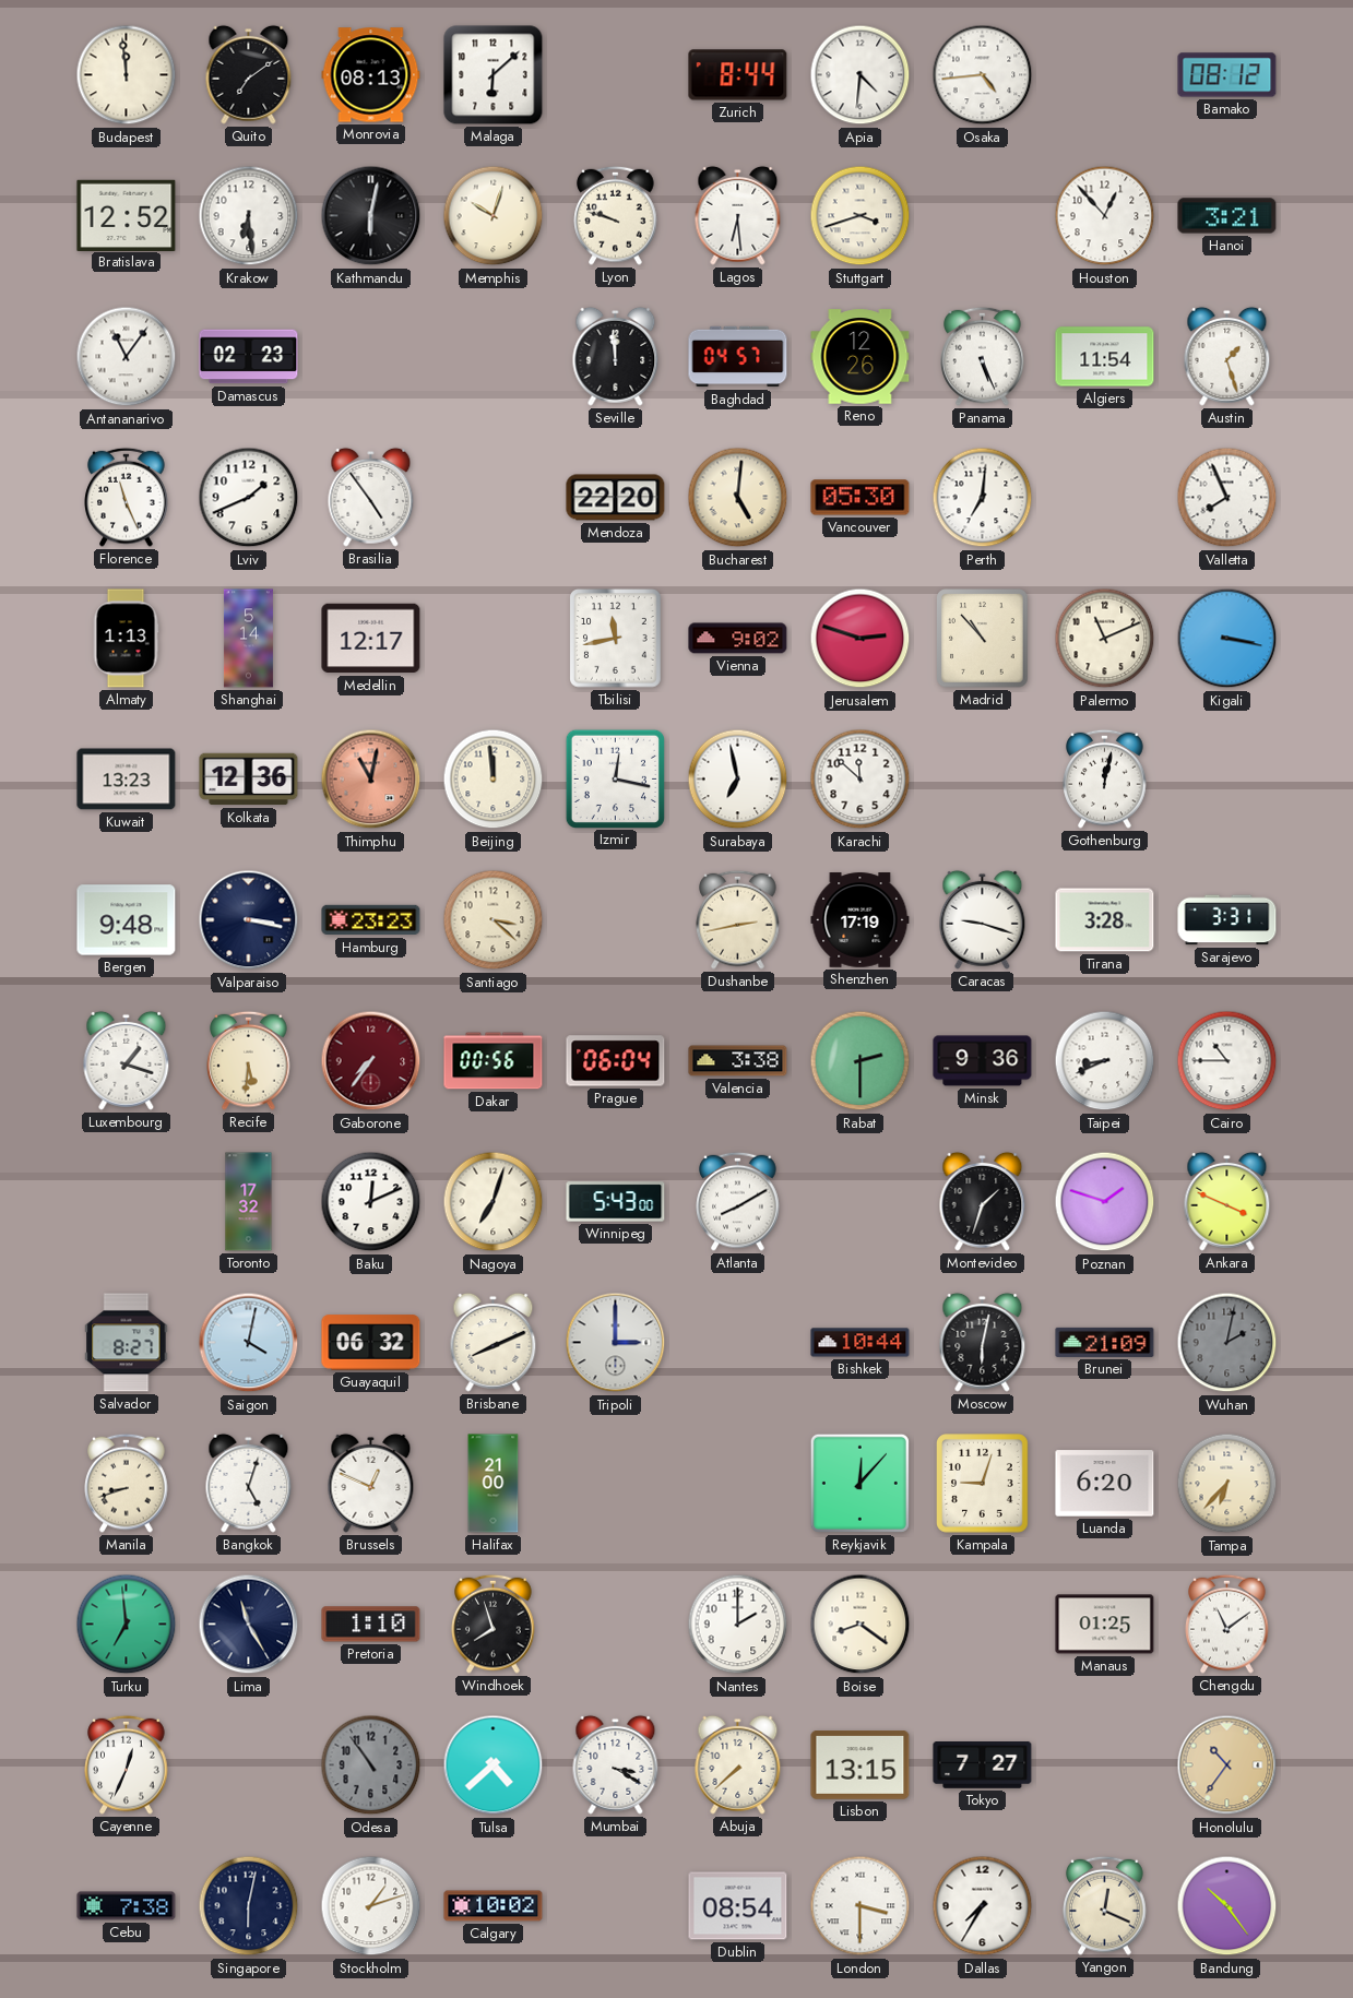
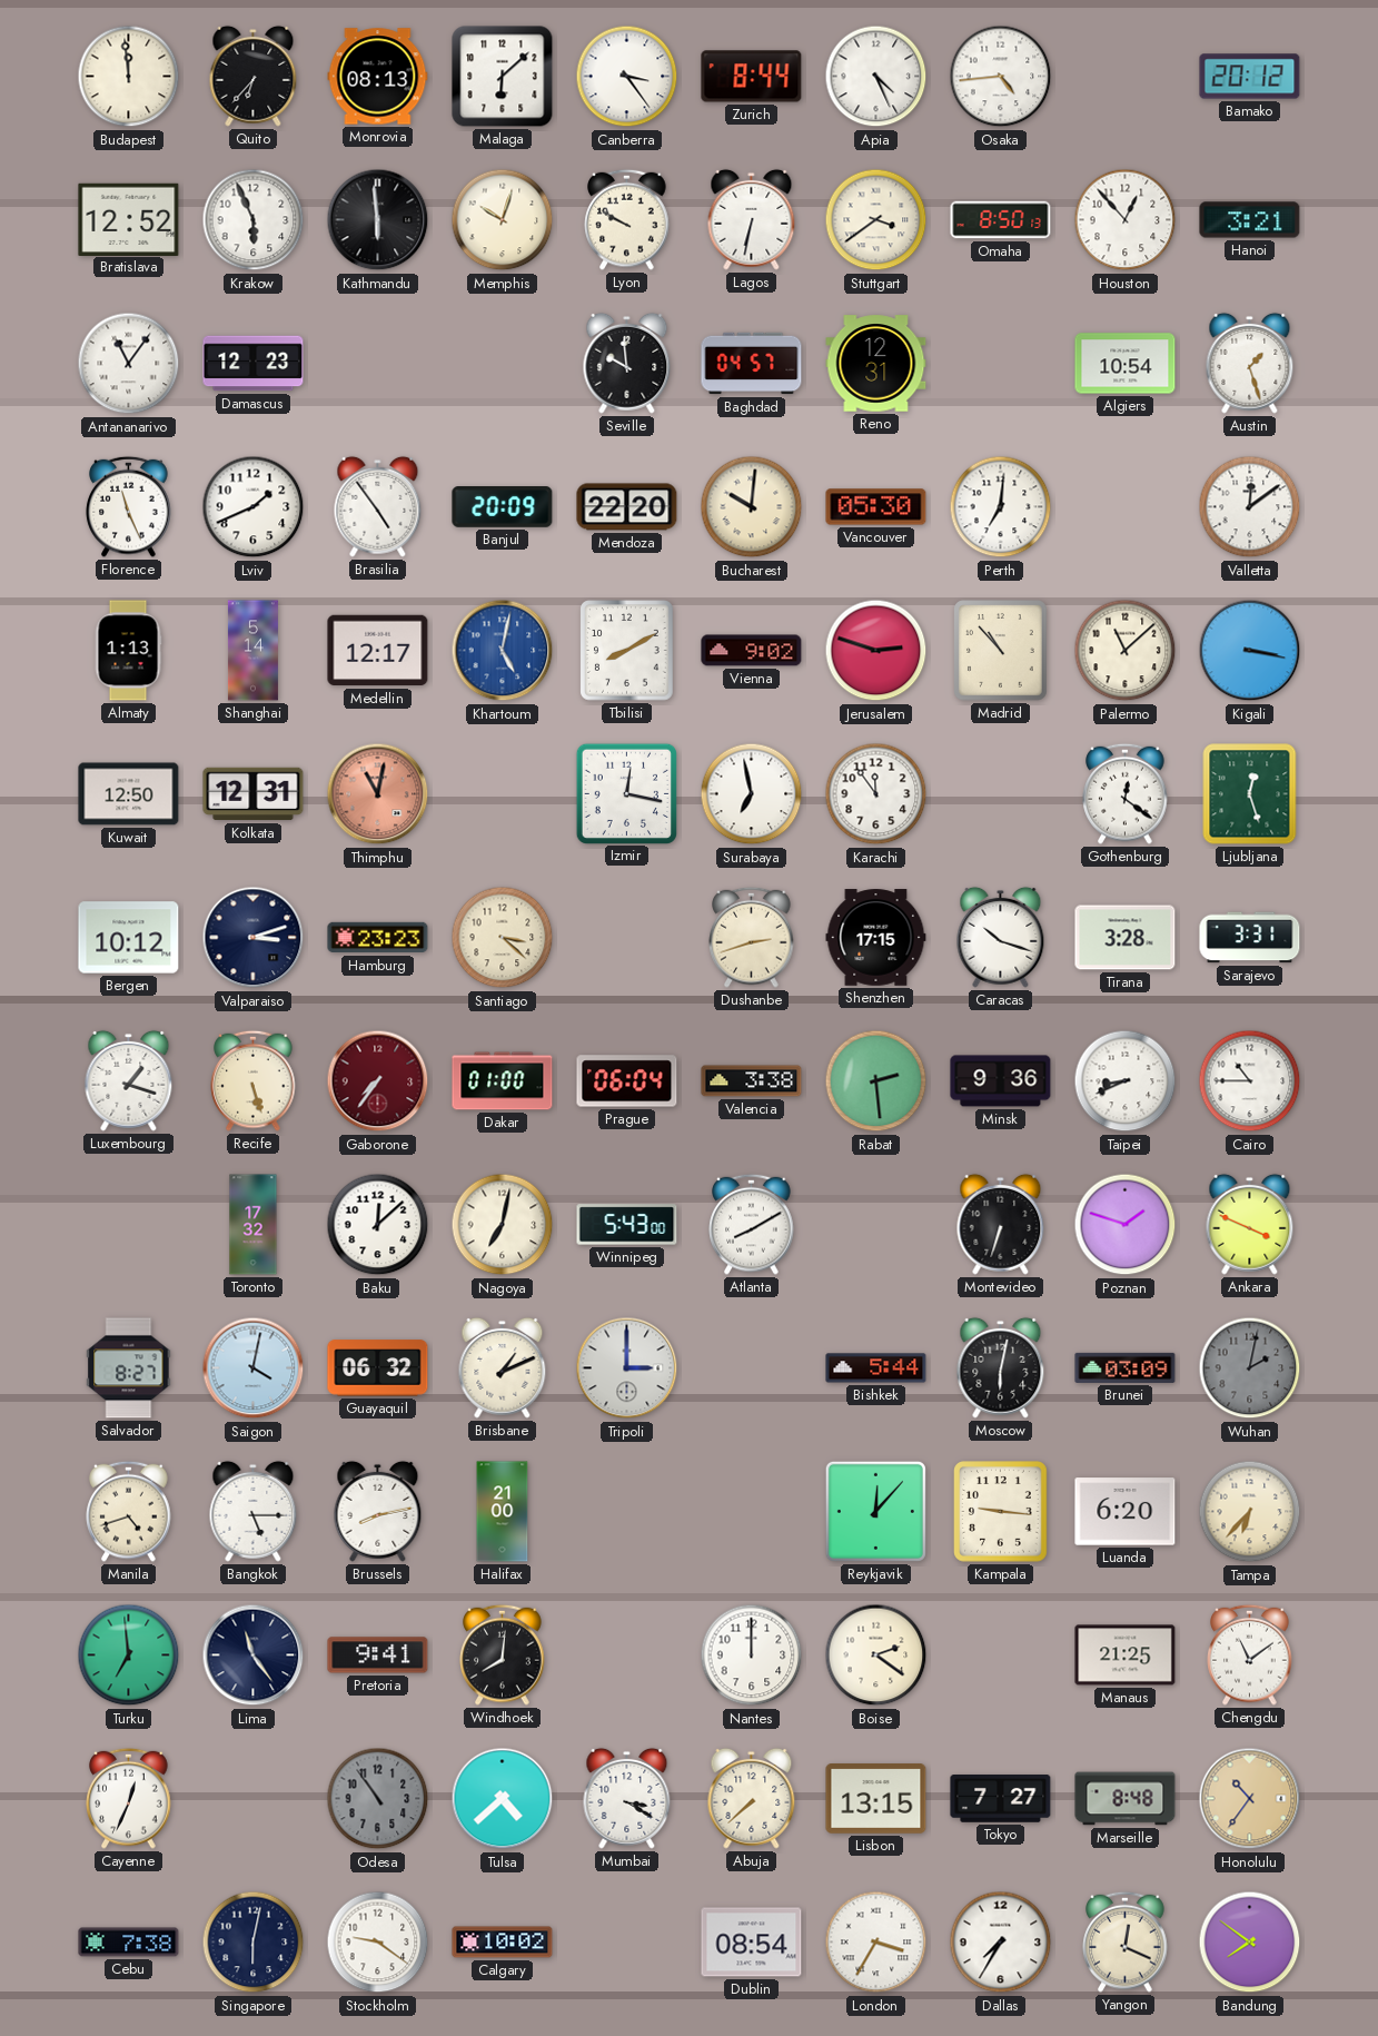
Quito: 7:09 -> 6:37 (254, 76)
Canberra: none -> 3:24 (627, 77)
Apia: 4:31 -> 4:26 (876, 77)
Bamako: 08:12 -> 20:12 (1250, 77)
Krakow: 6:29 -> 5:56 (254, 220)
Kathmandu: 6:02 -> 5:59 (378, 220)
Lyon: 9:48 -> 9:50 (627, 219)
Lagos: 6:29 -> 6:32 (752, 219)
Stuttgart: 3:42 -> 3:39 (876, 220)
Omaha: none -> 8:50 (1001, 220)
Damascus: 02:23 -> 12:23 (254, 364)
Seville: 11:59 -> 9:59 (627, 363)
Reno: 12:26 -> 12:31 (876, 364)
Panama: 5:26 -> none (983, 356)
Algiers: 11:54 -> 10:54 (1126, 364)
Banjul: none -> 20:09 (503, 507)
Bucharest: 5:01 -> 10:01 (752, 507)
Valletta: 7:56 -> 12:09 (1250, 507)
Khartoum: none -> 5:02 (503, 651)
Tbilisi: 11:43 -> 8:10 (627, 651)
Palermo: 11:11 -> 11:08 (1126, 651)
Kuwait: 13:23 -> 12:50 (129, 794)
Kolkata: 12:36 -> 12:31 (254, 794)
Beijing: 11:59 -> none (494, 780)
Karachi: 11:52 -> 11:54 (876, 794)
Gothenburg: 12:02 -> 12:21 (1126, 793)
Ljubljana: none -> 12:27 (1250, 794)
Bergen: 9:48 -> 10:12 (129, 938)
Valparaiso: 3:17 -> 3:12 (254, 938)
Dushanbe: 2:43 -> 2:42 (752, 937)
Shenzhen: 17:19 -> 17:15 (876, 938)
Caracas: 9:18 -> 10:18 (1001, 937)
Recife: 5:31 -> 5:27 (254, 1080)
Dakar: 00:56 -> 01:00 (503, 1081)
Rabat: 2:30 -> 2:29 (876, 1081)
Baku: 12:11 -> 12:08 (378, 1225)
Nagoya: 7:03 -> 7:02 (503, 1225)
Montevideo: 1:33 -> 6:33 (1001, 1224)
Brisbane: 8:11 -> 1:11 (503, 1367)
Bishkek: 10:44 -> 5:44 (876, 1368)
Brunei: 21:09 -> 03:09 (1126, 1367)
Manila: 8:42 -> 4:42 (129, 1511)
Bangkok: 5:03 -> 5:15 (254, 1511)
Brussels: 12:49 -> 8:13 (378, 1511)
Kampala: 9:03 -> 9:16 (1001, 1512)
Lima: 11:25 -> 11:24 (254, 1656)
Pretoria: 1:10 -> 9:41 (378, 1656)
Windhoek: 7:57 -> 8:01 (503, 1654)
Nantes: 2:00 -> 12:00 (752, 1656)
Boise: 8:21 -> 2:21 (876, 1656)
Manaus: 01:25 -> 21:25 (1126, 1656)
Marseille: none -> 8:48 (1126, 1799)
Stockholm: 1:12 -> 9:21 (378, 1943)
London: 3:30 -> 3:35 (876, 1943)
Bandung: 10:24 -> 7:51 (1250, 1943)
